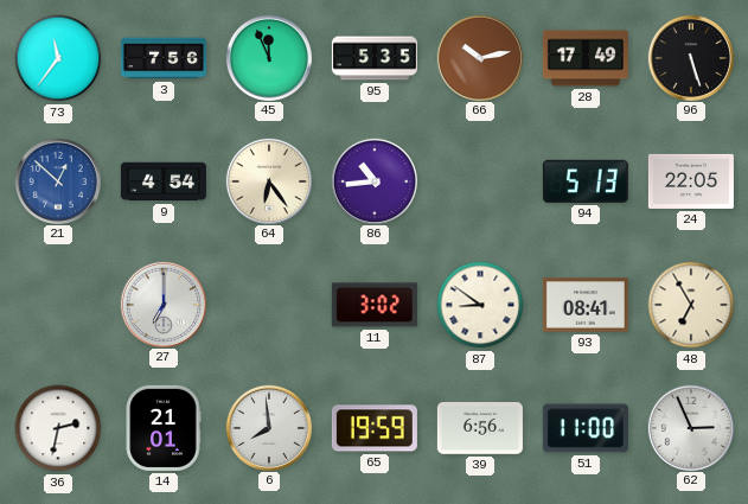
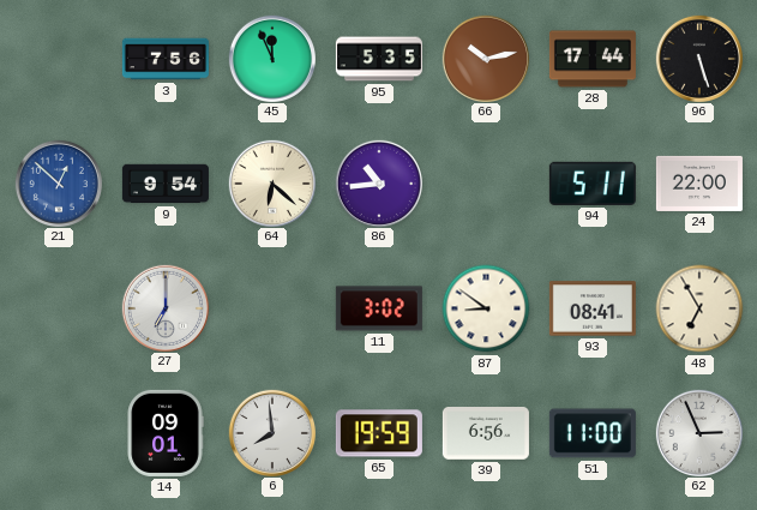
73: 11:36 -> none (58, 58)
28: 17:49 -> 17:44 (593, 59)
9: 4:54 -> 9:54 (166, 184)
64: 6:24 -> 6:22 (271, 182)
94: 5:13 -> 5:11 (593, 184)
24: 22:05 -> 22:00 (699, 184)
36: 2:32 -> none (58, 428)
14: 21:01 -> 09:01 (166, 433)
